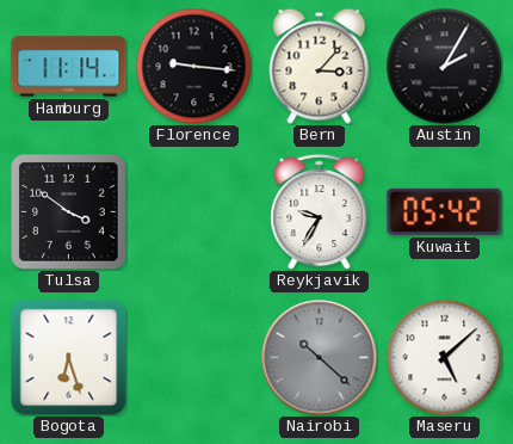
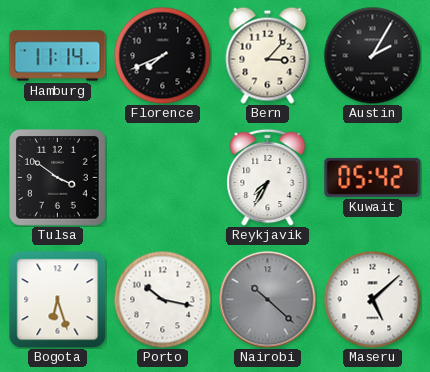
Florence: 9:16 -> 7:41 (162, 55)
Reykjavik: 9:35 -> 7:35 (268, 177)
Porto: none -> 10:17 (162, 299)
